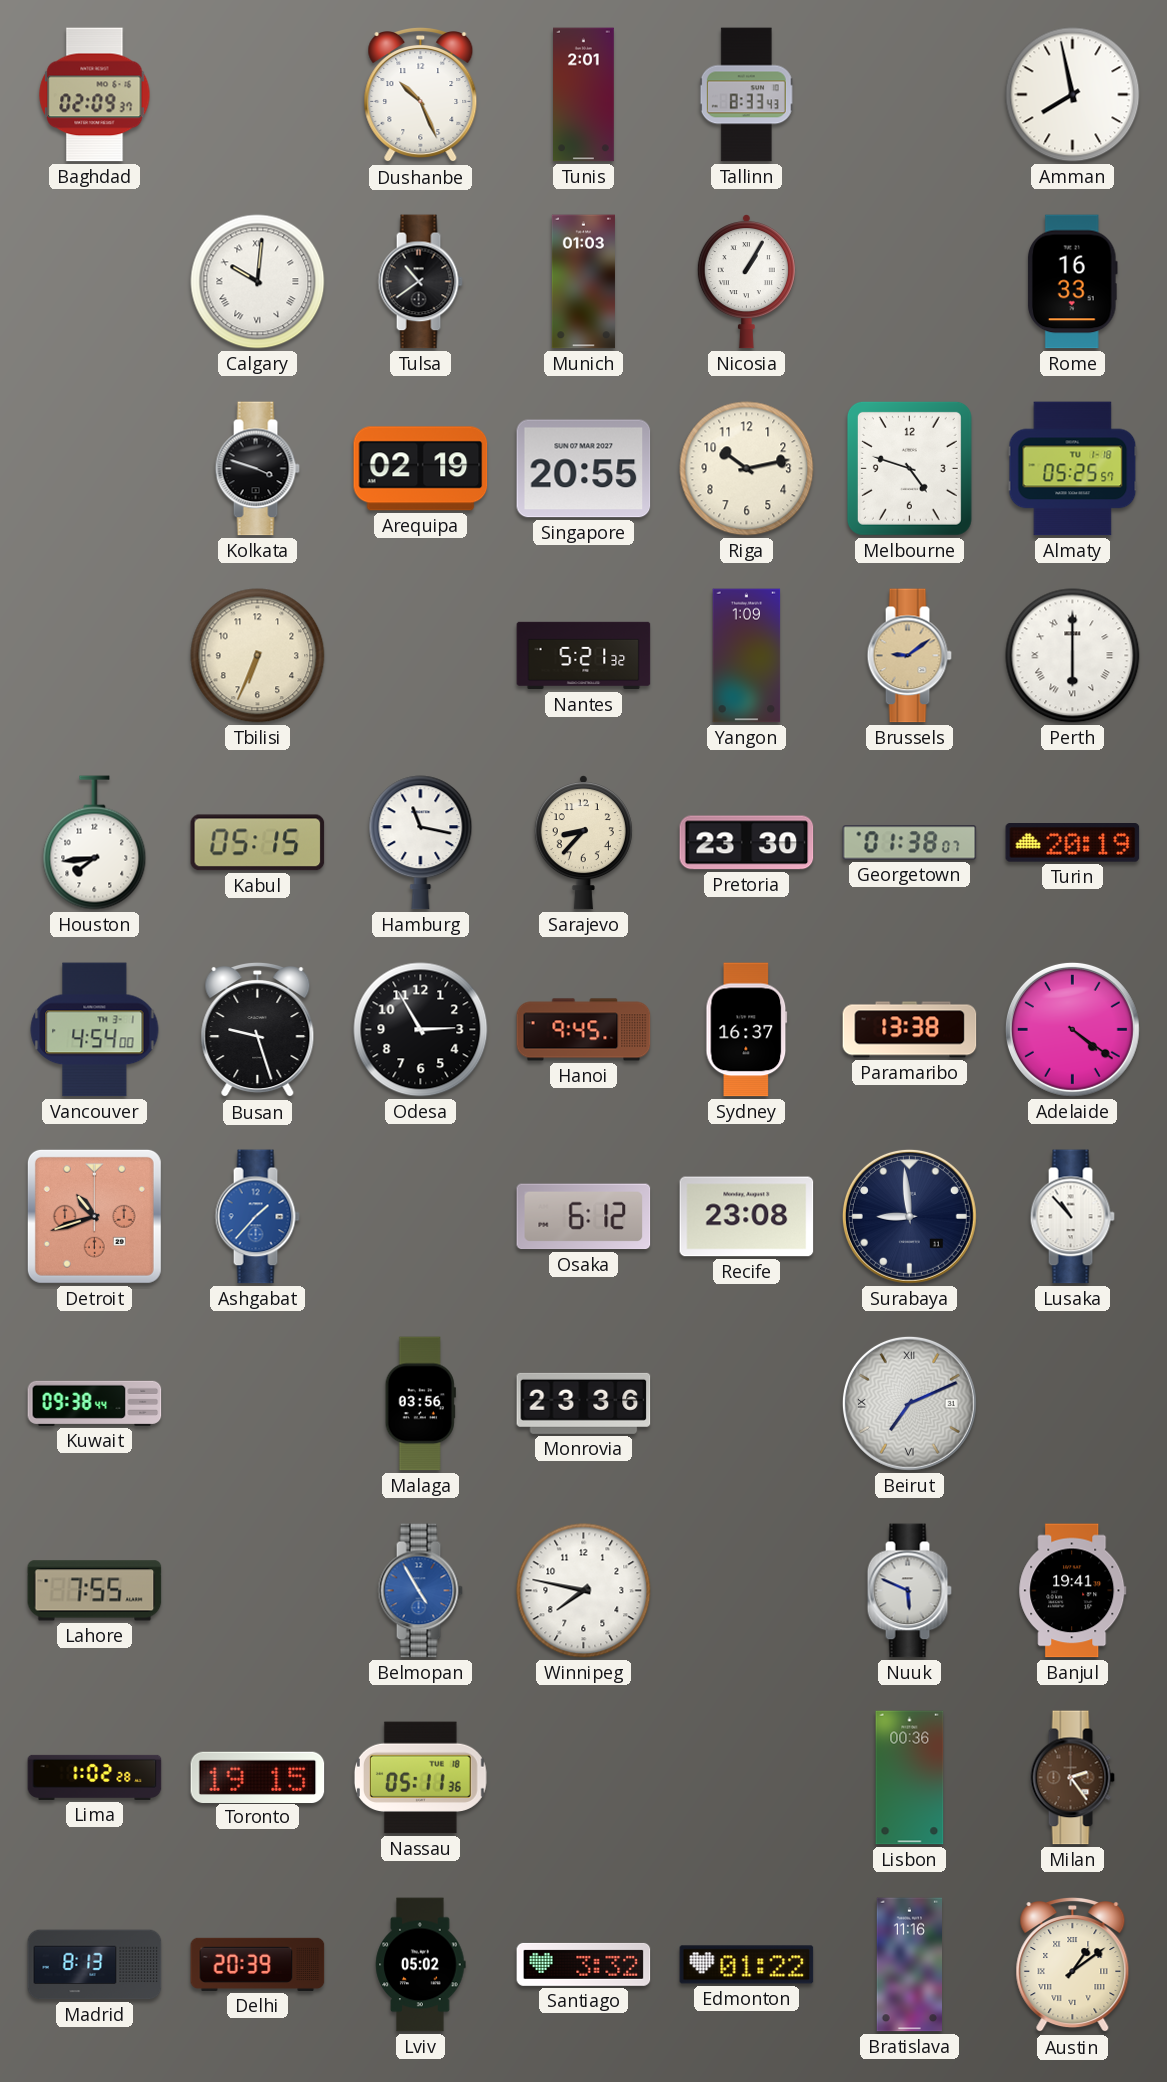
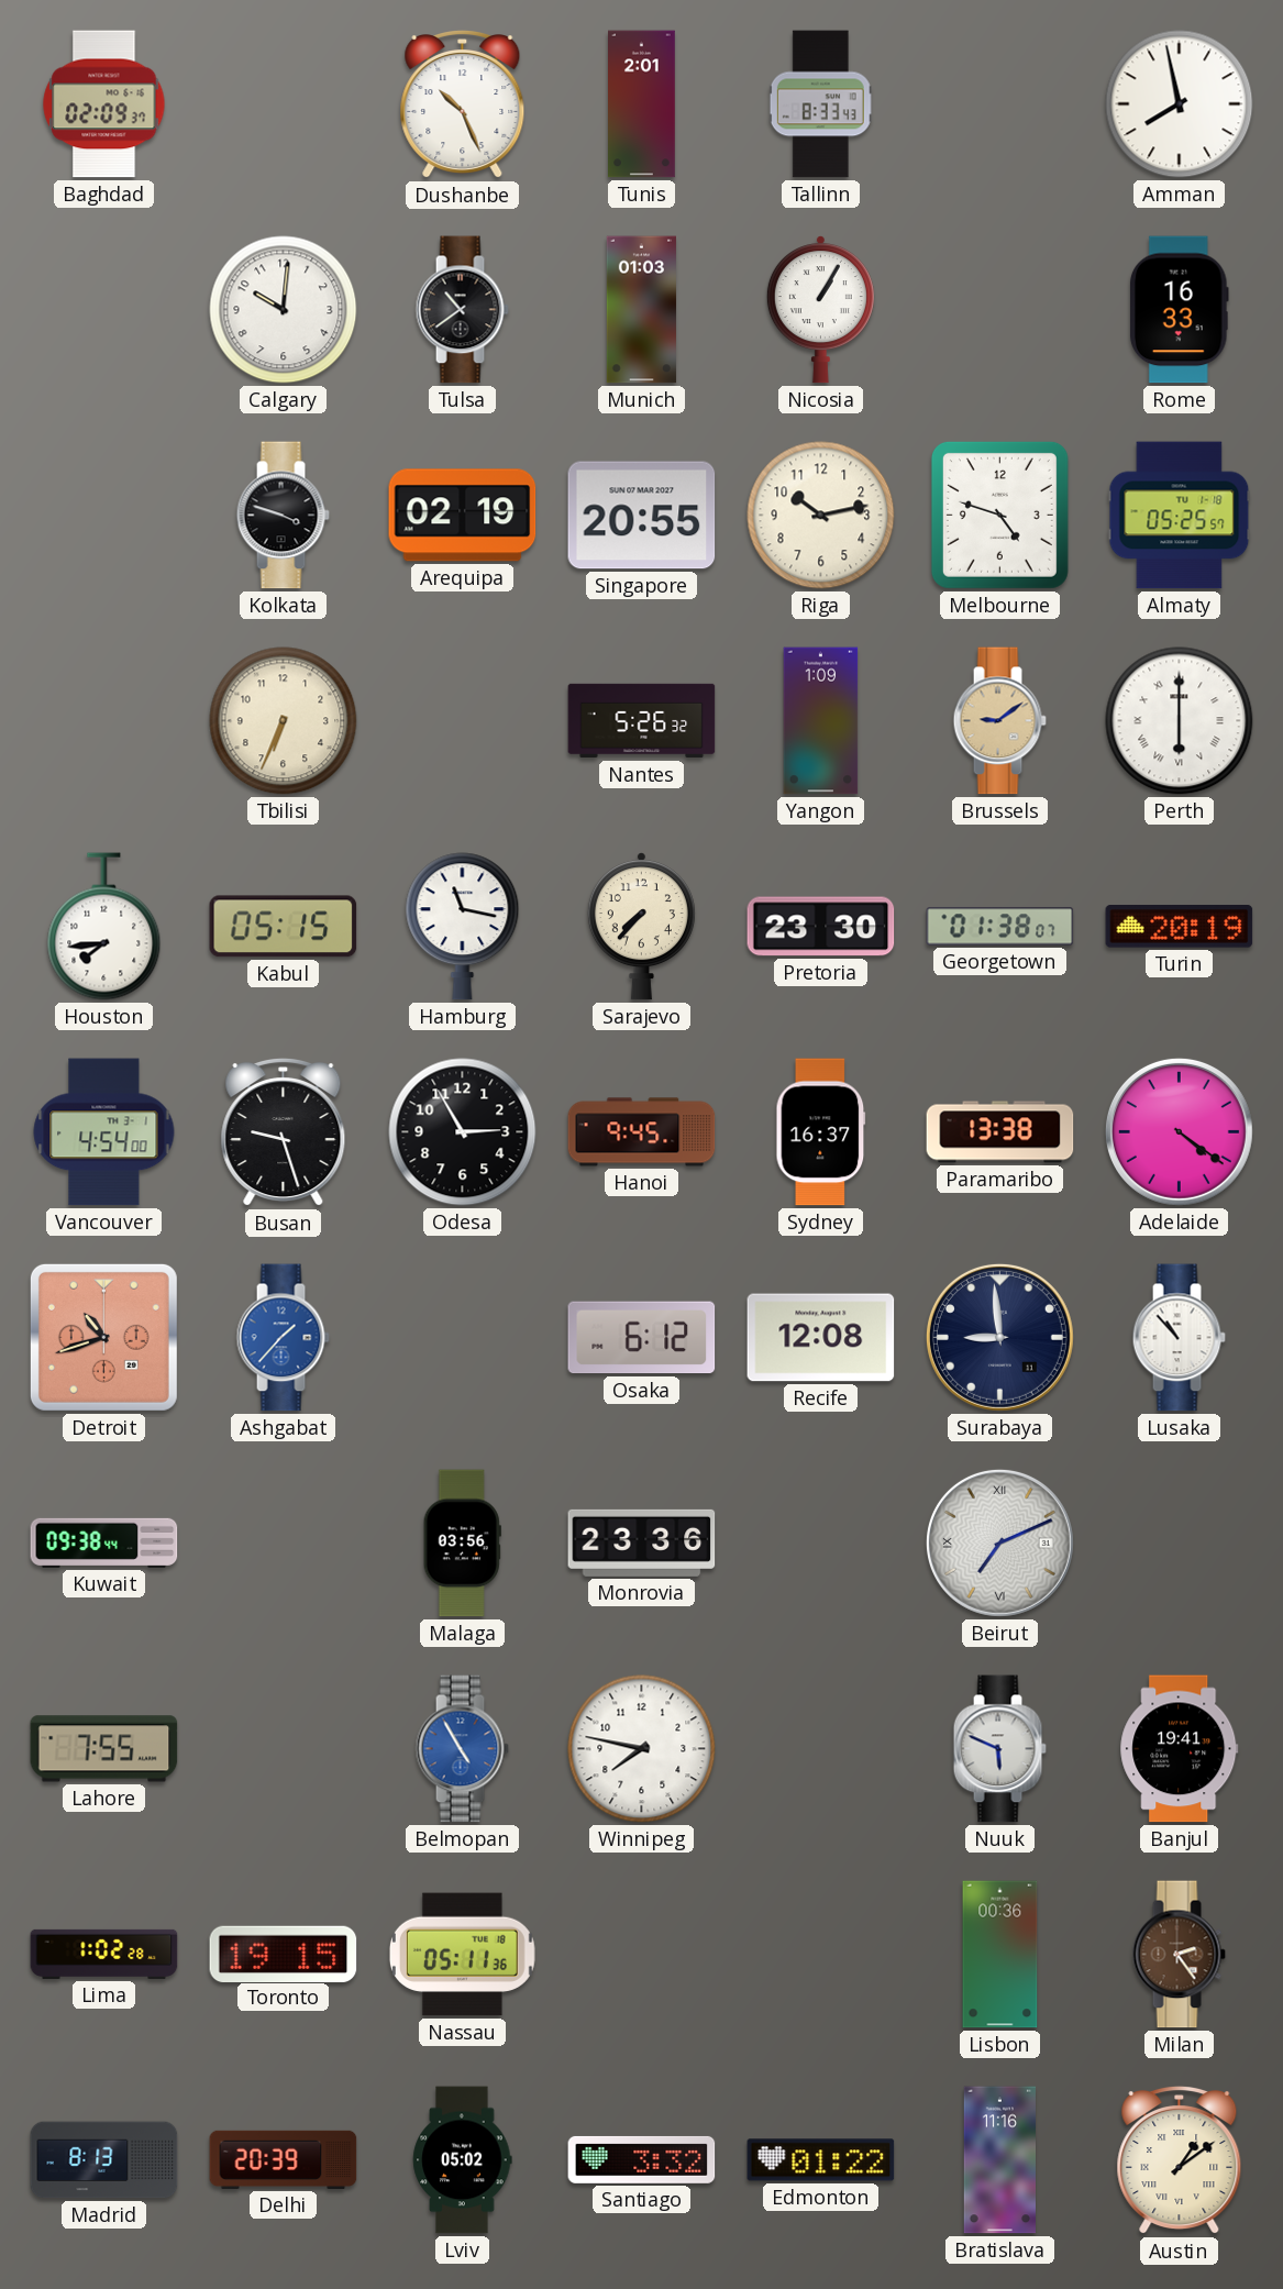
Calgary numerals: Roman -> Arabic (284, 310)
Nantes: 5:21 -> 5:26 (642, 721)
Sarajevo: 8:37 -> 7:37 (641, 927)
Recife: 23:08 -> 12:08 (821, 1338)
